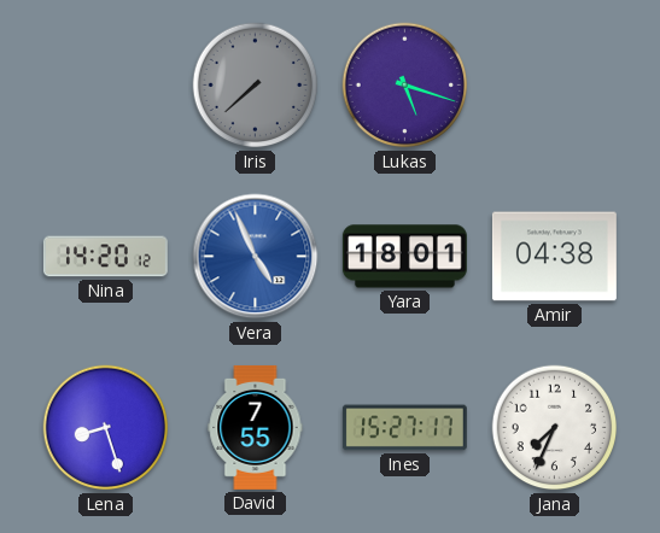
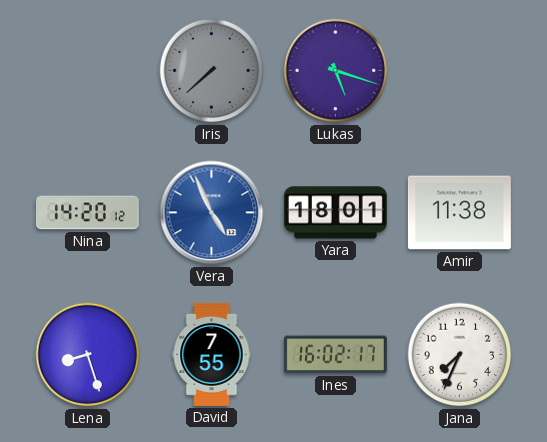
Amir: 04:38 -> 11:38 (459, 213)
Ines: 15:27 -> 16:02 (335, 355)
